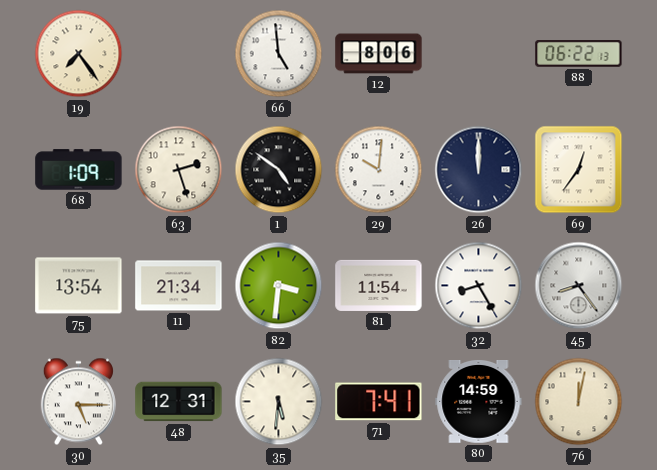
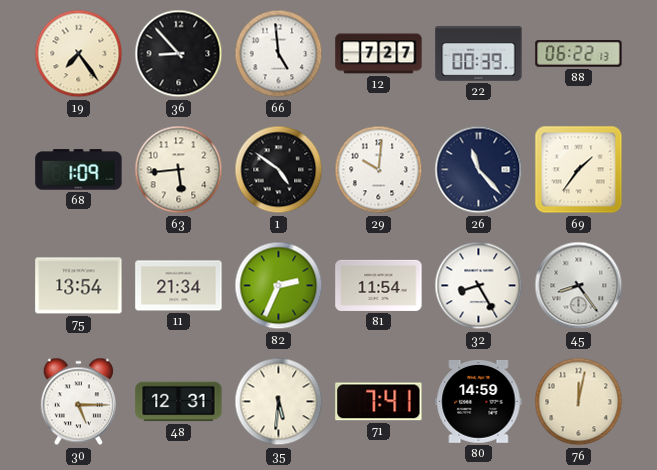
36: none -> 8:53 (179, 54)
12: 8:06 -> 7:27 (379, 54)
22: none -> 00:39 (479, 54)
63: 2:27 -> 5:44 (179, 170)
26: 12:00 -> 11:23 (479, 170)
69: 12:36 -> 1:36 (579, 170)
82: 3:31 -> 2:34 (279, 286)
